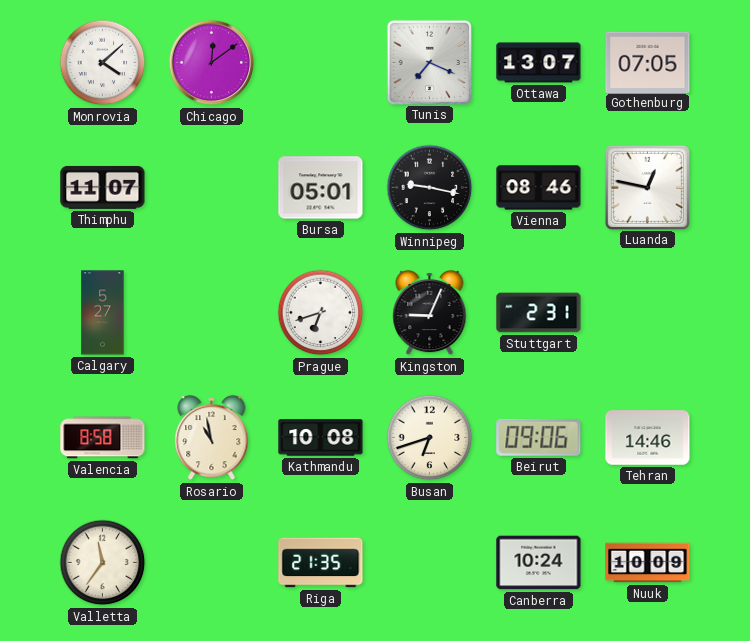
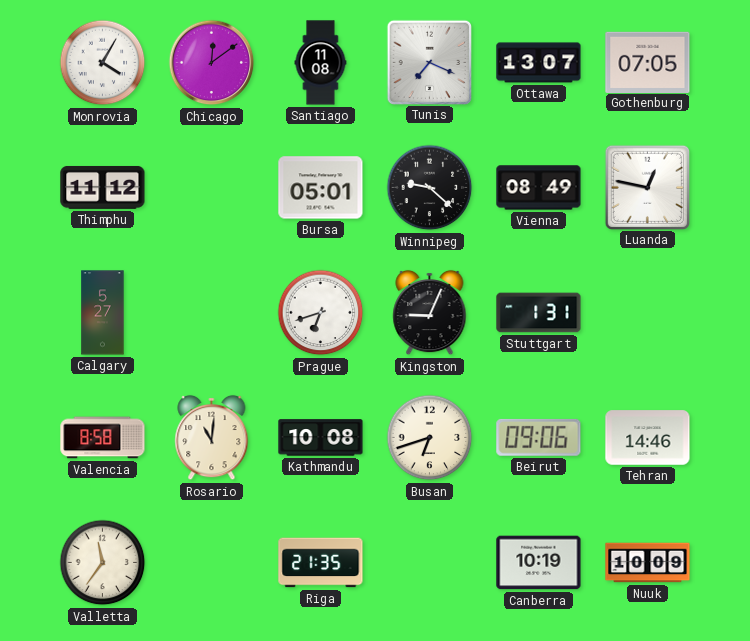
Monrovia: 4:08 -> 4:05 (103, 63)
Santiago: none -> 11:08 (321, 63)
Thimphu: 11:07 -> 11:12 (103, 187)
Winnipeg: 9:17 -> 9:22 (430, 188)
Vienna: 08:46 -> 08:49 (539, 188)
Stuttgart: 2:31 -> 1:31 (539, 313)
Rosario: 10:58 -> 11:01 (212, 438)
Canberra: 10:24 -> 10:19 (539, 563)
